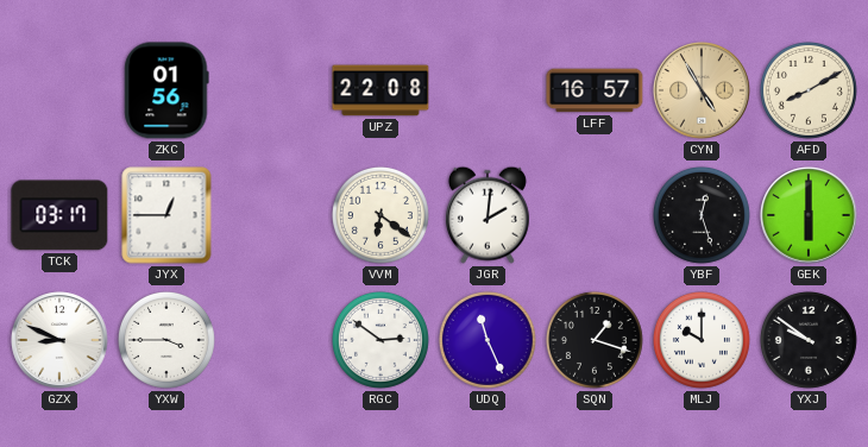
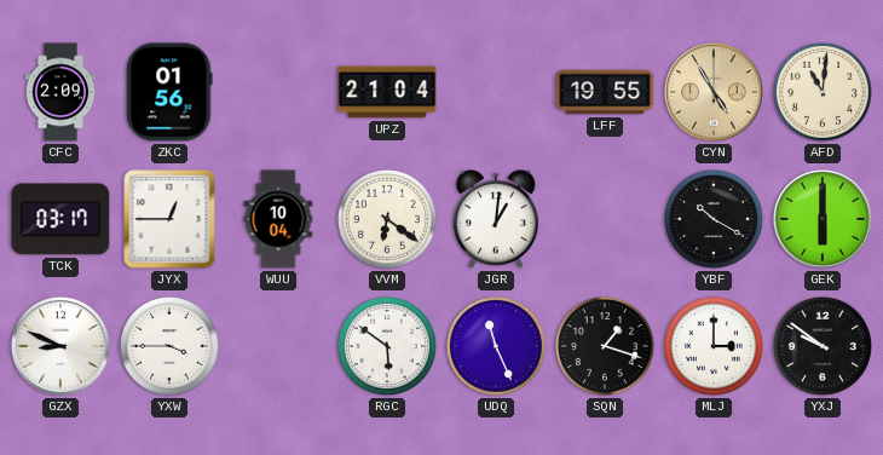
CFC: none -> 2:09 (60, 92)
UPZ: 22:08 -> 21:04 (387, 92)
LFF: 16:57 -> 19:55 (605, 92)
AFD: 8:10 -> 11:01 (823, 92)
WUU: none -> 10:04 (278, 219)
JGR: 2:01 -> 1:01 (496, 219)
YBF: 12:27 -> 10:20 (714, 219)
RGC: 2:51 -> 5:51 (387, 346)
MLJ: 10:00 -> 3:00 (714, 346)
